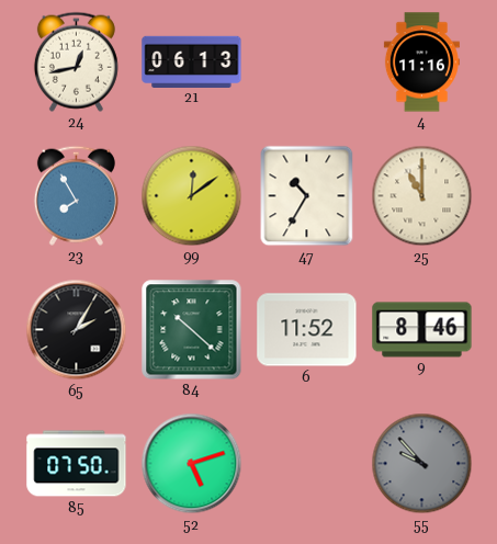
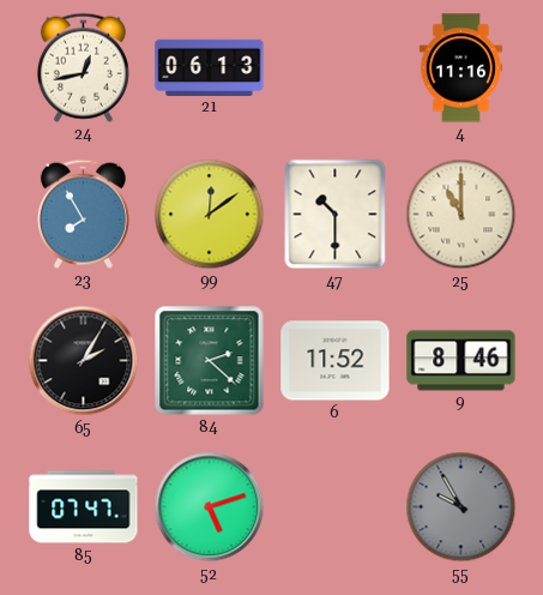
47: 10:35 -> 10:30 (336, 215)
84: 10:22 -> 2:22 (210, 361)
85: 07:50 -> 07:47 (84, 507)
55: 9:53 -> 9:55 (461, 507)
